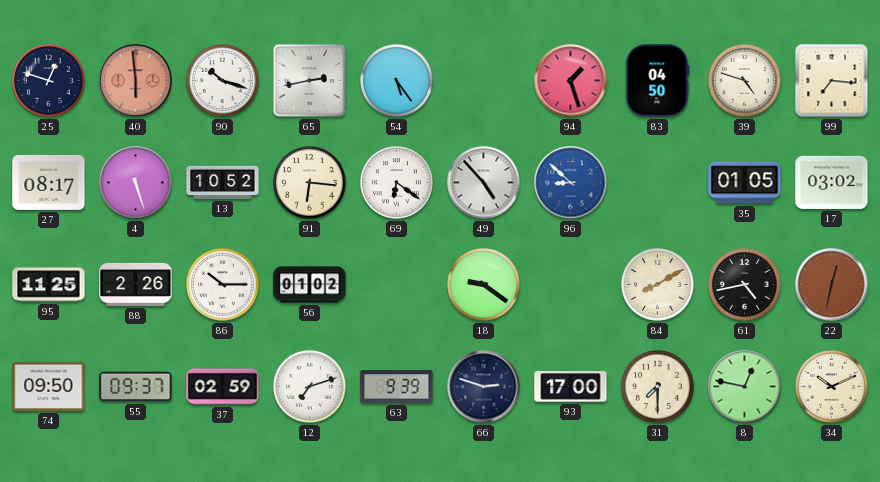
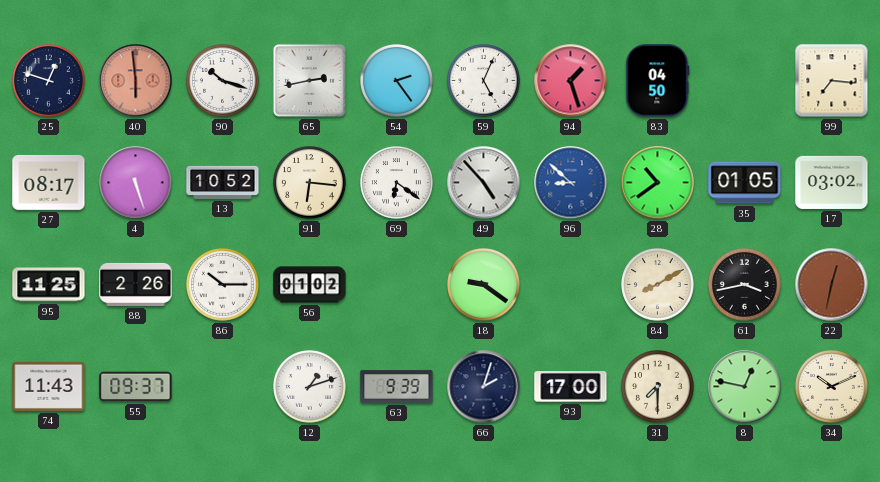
54: 5:24 -> 2:24 (397, 81)
59: none -> 5:04 (484, 81)
39: 4:48 -> none (745, 81)
28: none -> 10:39 (658, 183)
61: 4:43 -> 3:43 (745, 285)
74: 09:50 -> 11:43 (49, 386)
37: 02:59 -> none (223, 387)
12: 7:12 -> 1:12 (310, 387)
66: 2:48 -> 2:03 (484, 387)
